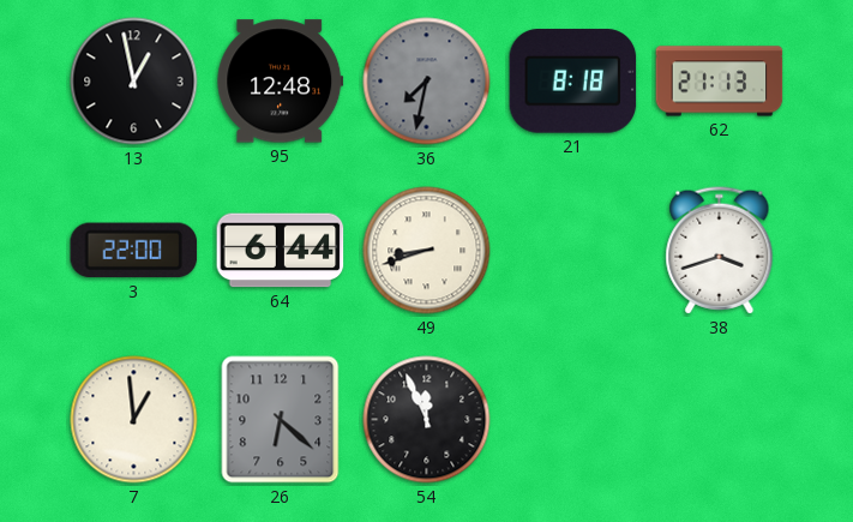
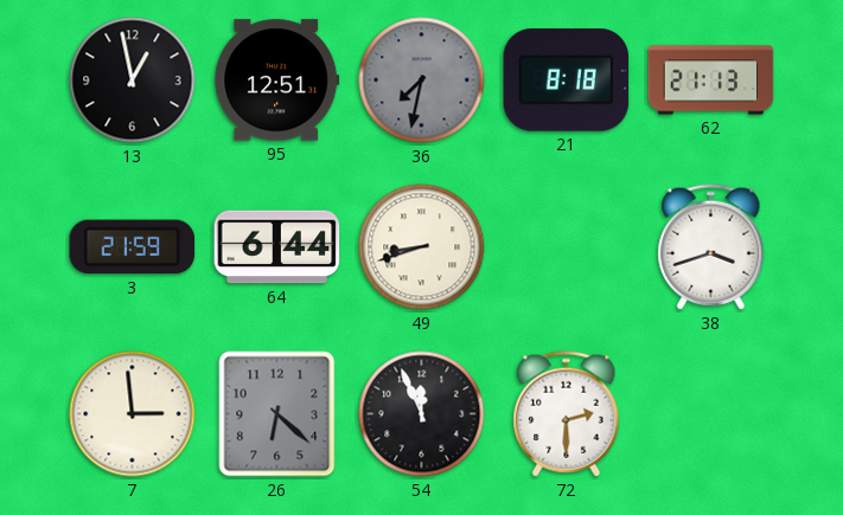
95: 12:48 -> 12:51 (277, 81)
3: 22:00 -> 21:59 (133, 247)
7: 12:59 -> 2:59 (133, 414)
72: none -> 2:30 (567, 414)
